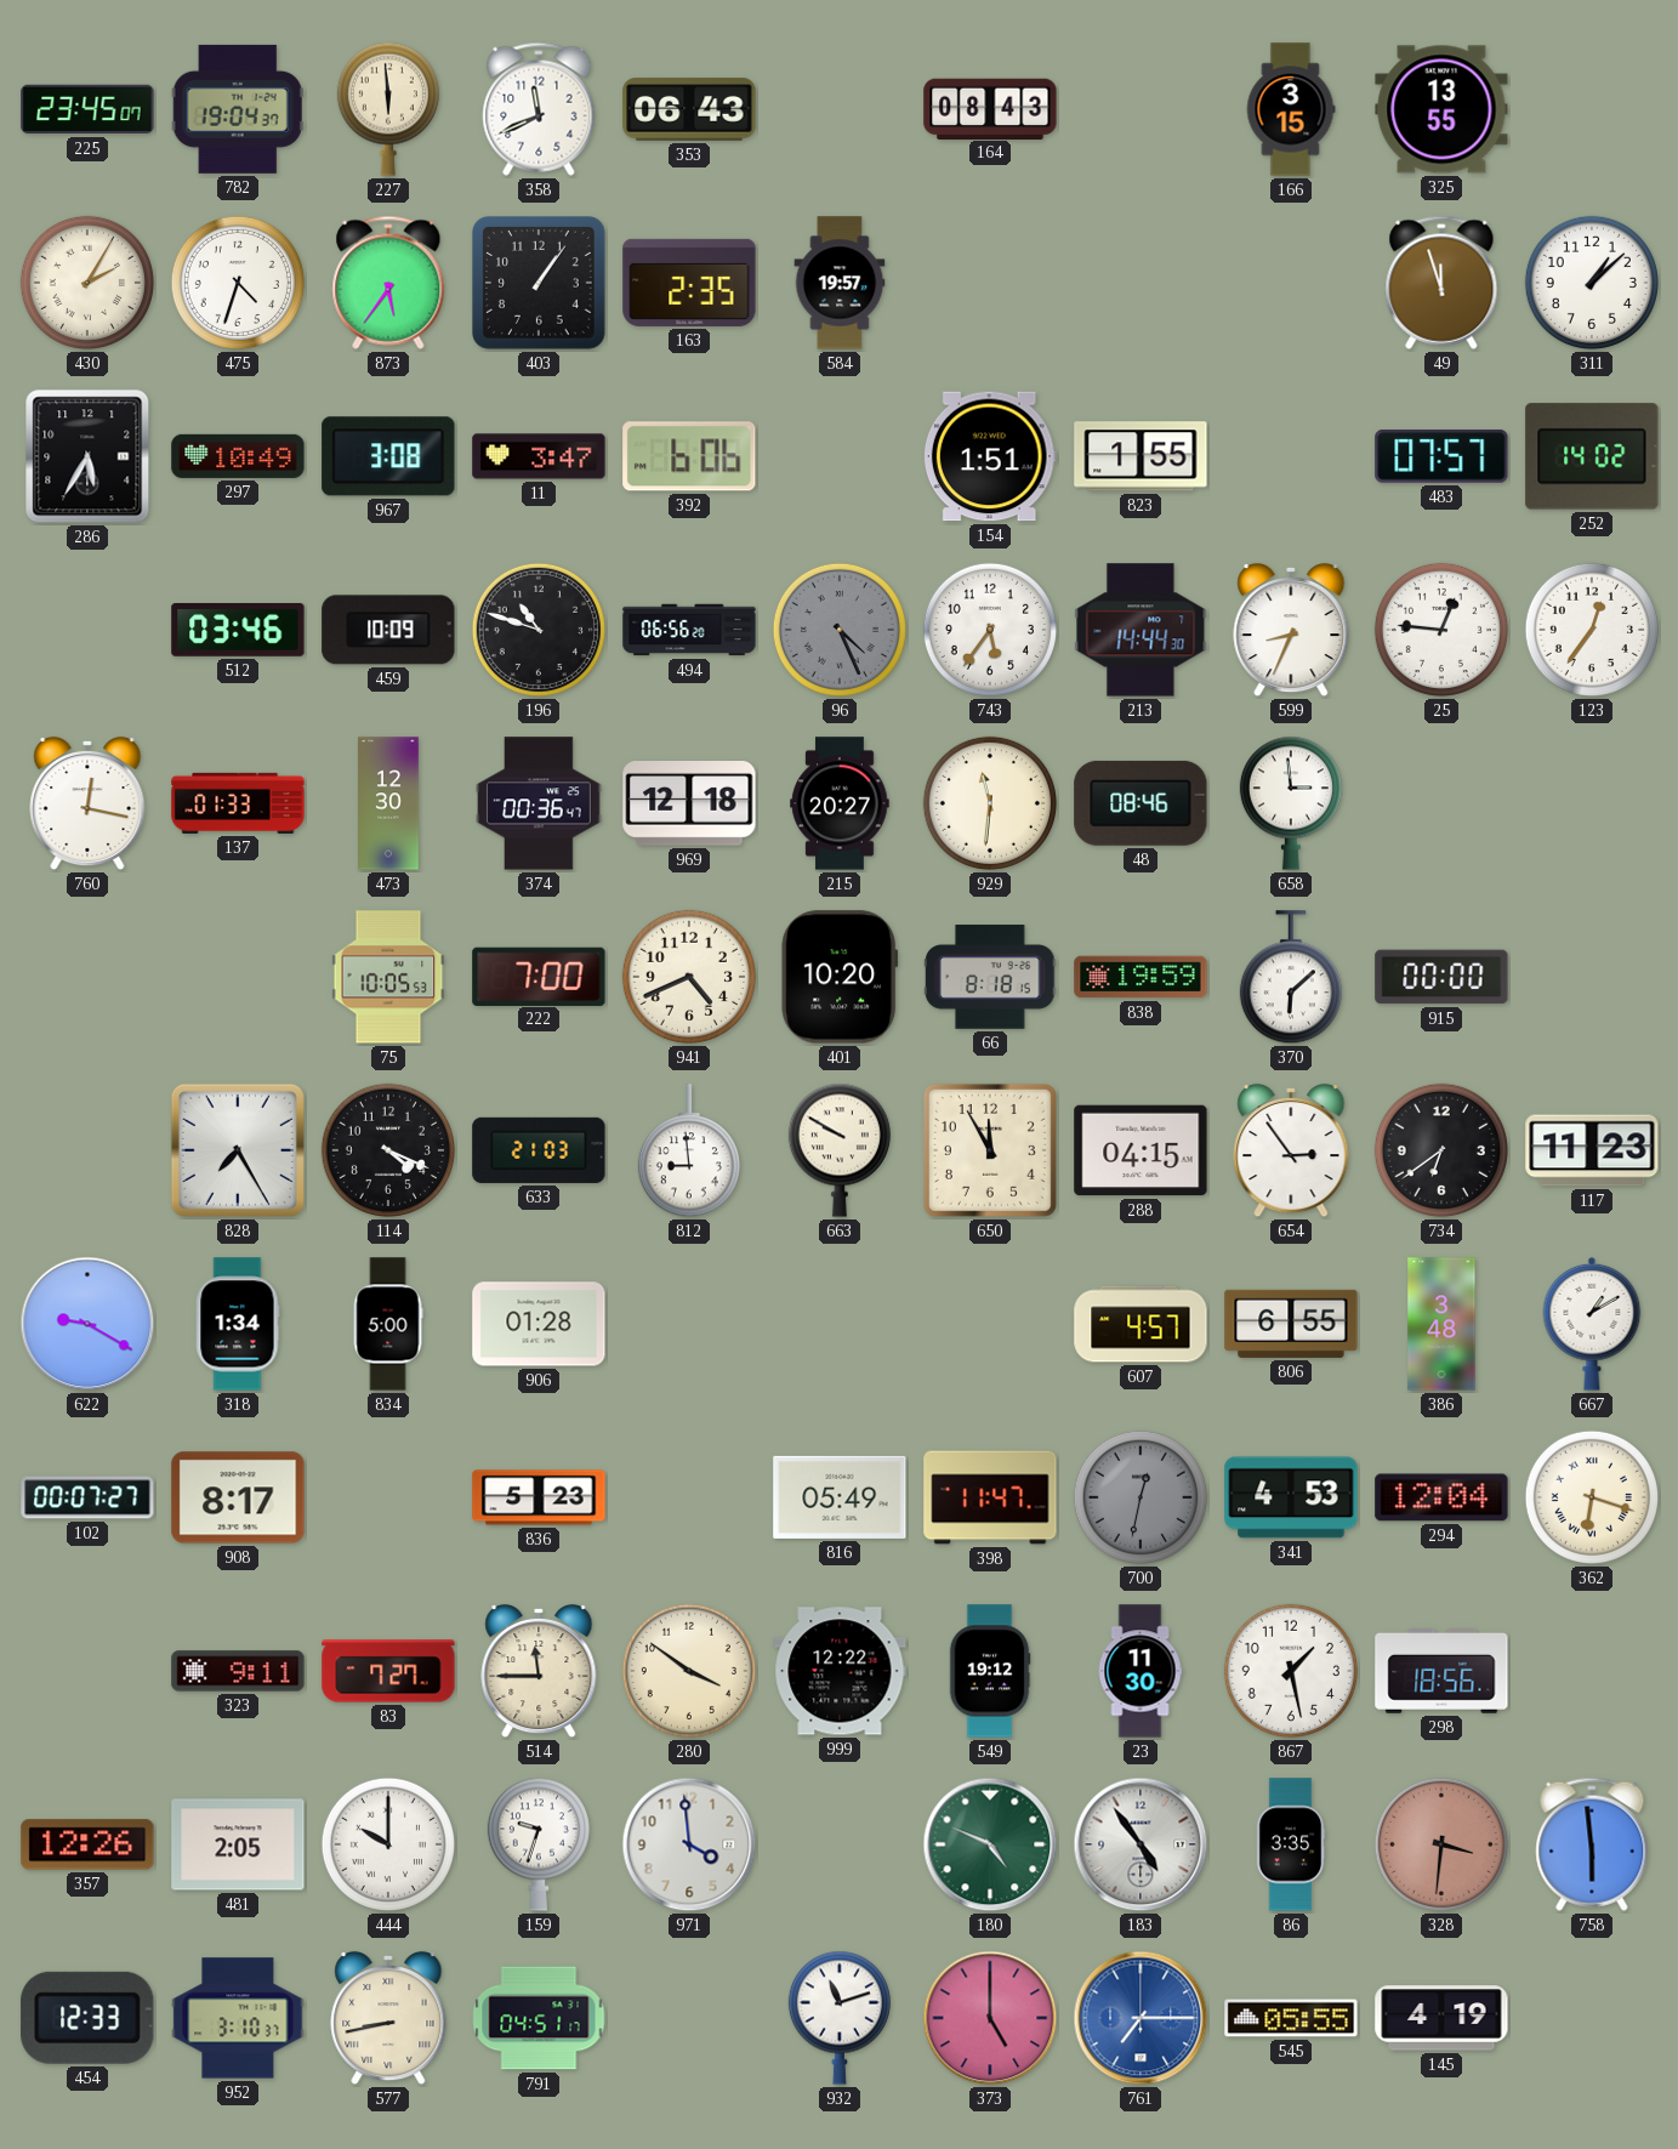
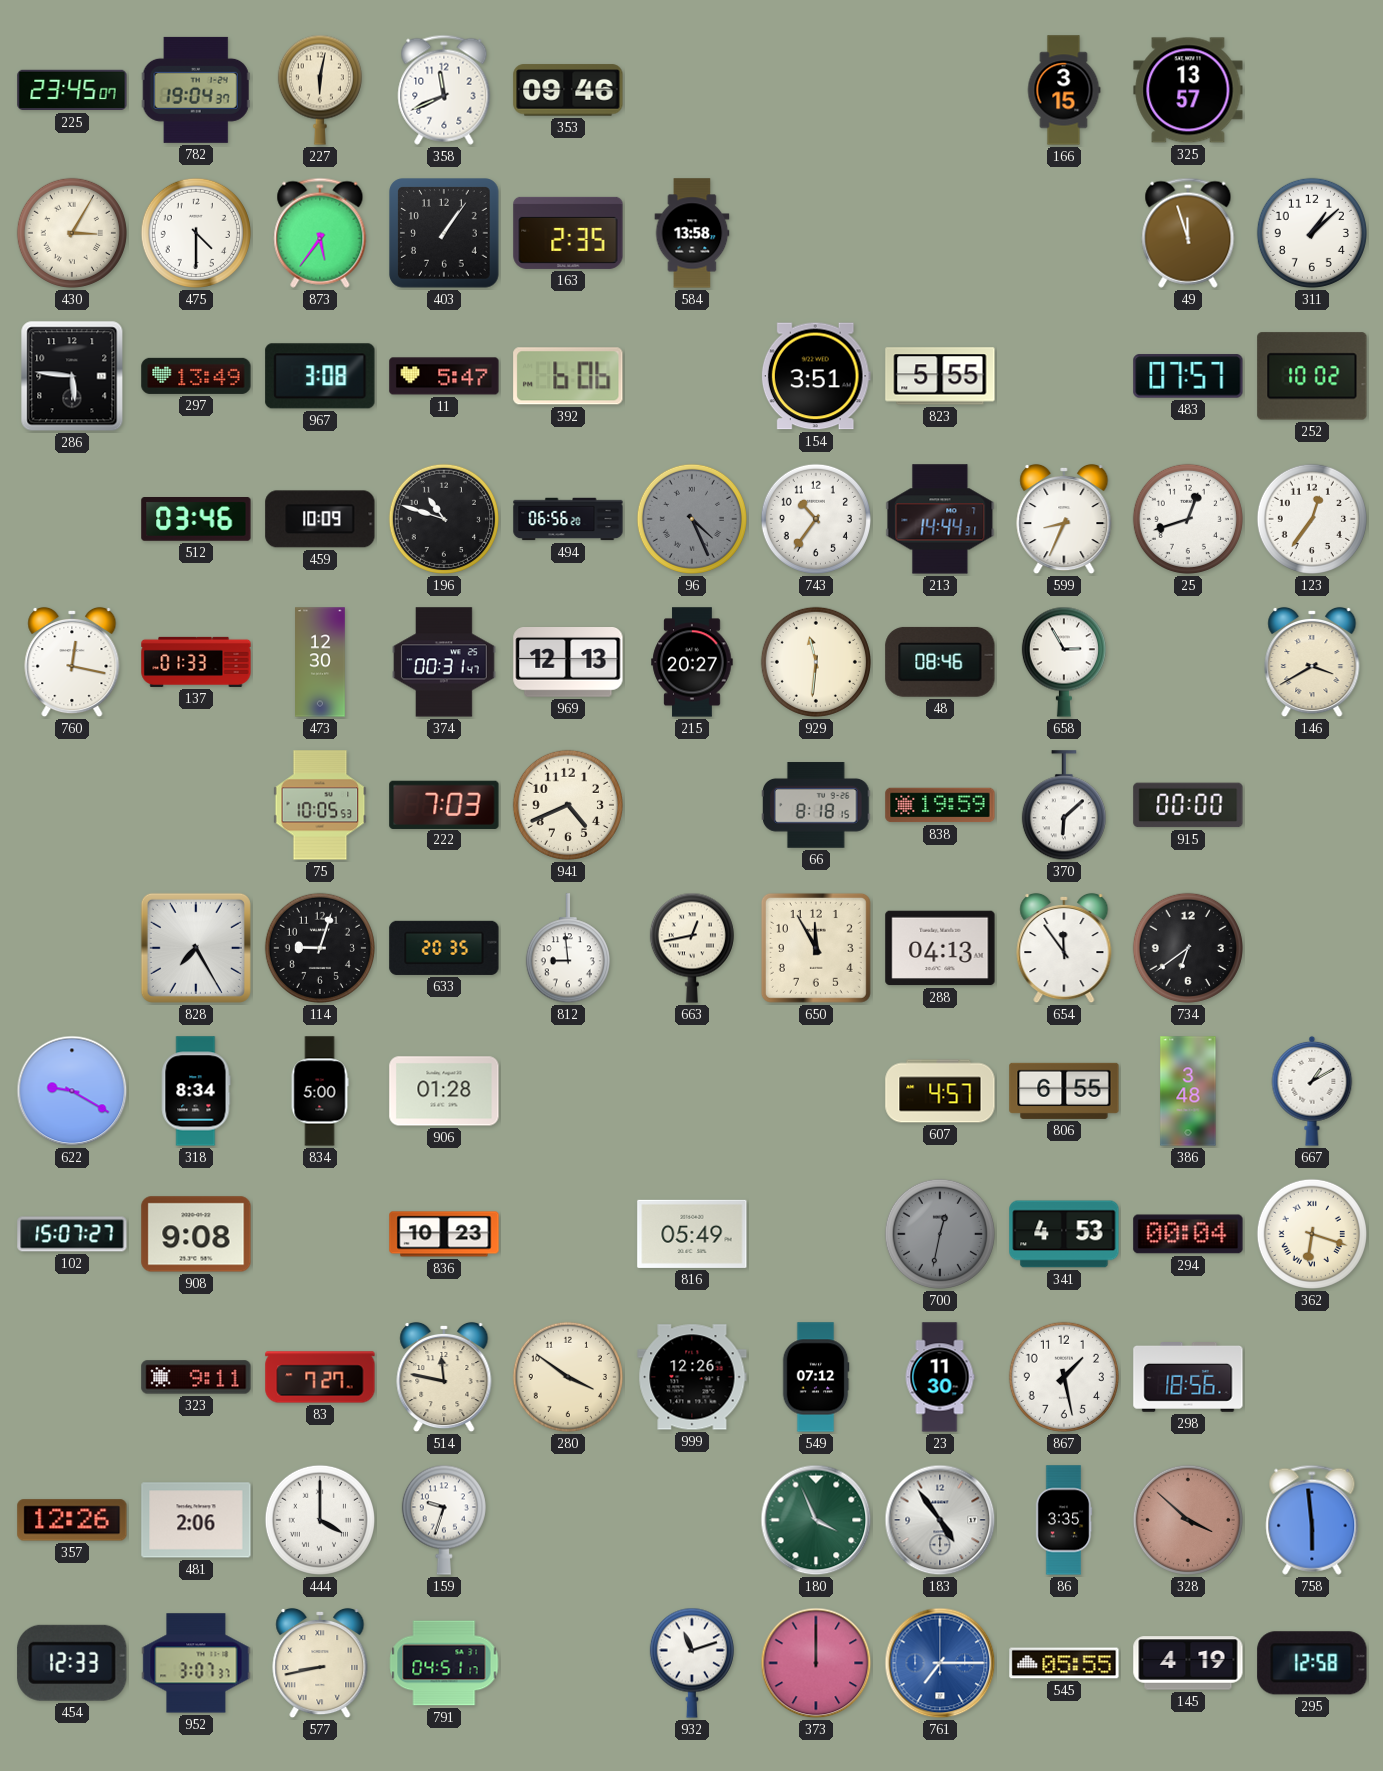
227: 5:59 -> 6:02 (320, 90)
353: 06:43 -> 09:46 (568, 90)
164: 08:43 -> none (990, 108)
325: 13:55 -> 13:57 (1188, 90)
430: 2:05 -> 3:05 (72, 233)
475: 4:33 -> 4:30 (196, 233)
584: 19:57 -> 13:58 (692, 233)
286: 5:35 -> 5:46 (72, 376)
297: 10:49 -> 13:49 (196, 376)
11: 3:47 -> 5:47 (444, 376)
154: 1:51 -> 3:51 (816, 376)
823: 1:55 -> 5:55 (940, 376)
252: 14:02 -> 10:02 (1312, 376)
743: 5:36 -> 10:36 (816, 519)
213: 14:44:30 -> 14:44:31 (940, 519)
25: 12:46 -> 12:42 (1188, 519)
374: 00:36 -> 00:31 (444, 662)
969: 12:18 -> 12:13 (568, 663)
658: 2:59 -> 2:55 (1064, 662)
146: none -> 3:40 (1312, 662)
222: 7:00 -> 7:03 (444, 804)
401: 10:20 -> none (840, 977)
114: 4:19 -> 9:03 (320, 948)
633: 21:03 -> 20:35 (444, 948)
663: 9:50 -> 12:43 (692, 948)
288: 04:15 -> 04:13 (940, 948)
654: 2:54 -> 11:54 (1064, 948)
117: 11:23 -> none (1592, 1150)
318: 1:34 -> 8:34 (196, 1091)
102: 00:07 -> 15:07 (72, 1234)
908: 8:17 -> 9:08 (196, 1234)
836: 5:23 -> 10:23 (444, 1234)
398: 11:47 -> none (990, 1497)
294: 12:04 -> 00:04 (1188, 1234)
514: 11:45 -> 11:47 (444, 1377)
999: 12:22 -> 12:26 (692, 1377)
549: 19:12 -> 07:12 (816, 1377)
481: 2:05 -> 2:06 (196, 1520)
444: 10:00 -> 4:00 (320, 1520)
971: 3:59 -> none (689, 1844)
180: 4:49 -> 3:56 (816, 1520)
328: 3:31 -> 3:52 (1188, 1520)
952: 3:10 -> 3:07 (196, 1663)
373: 5:00 -> 12:00 (816, 1663)
295: none -> 12:58 (1312, 1663)
